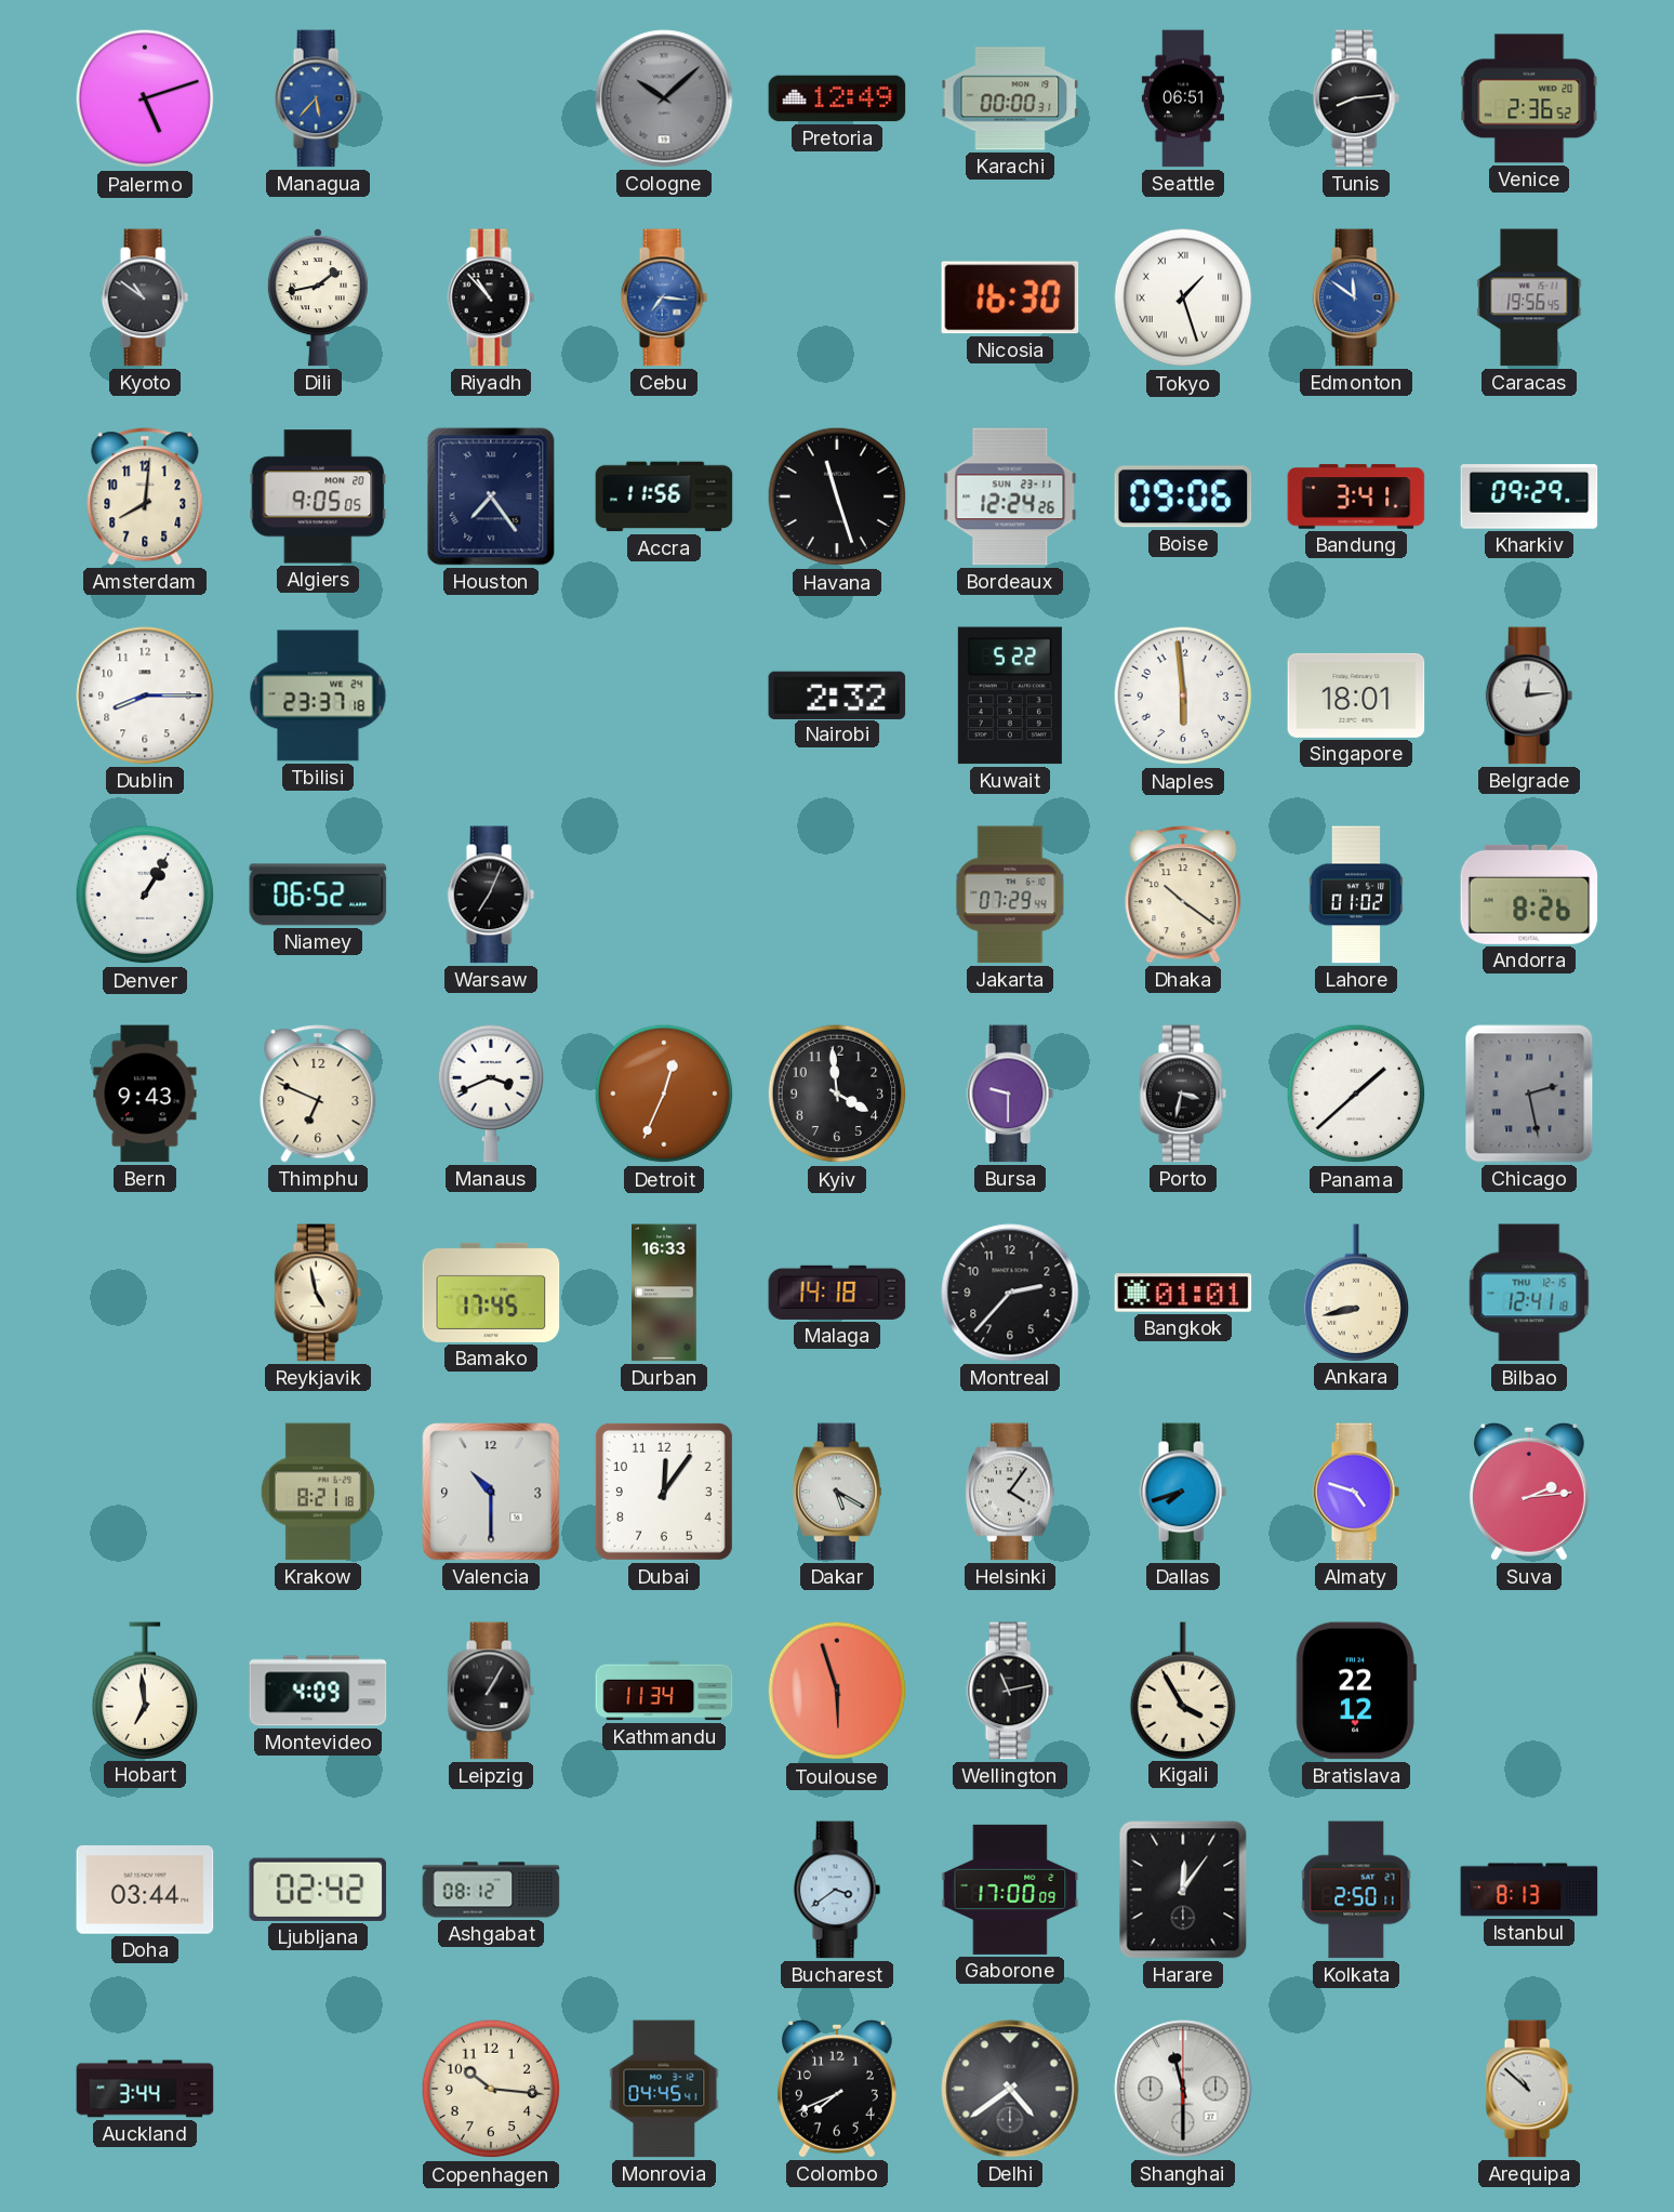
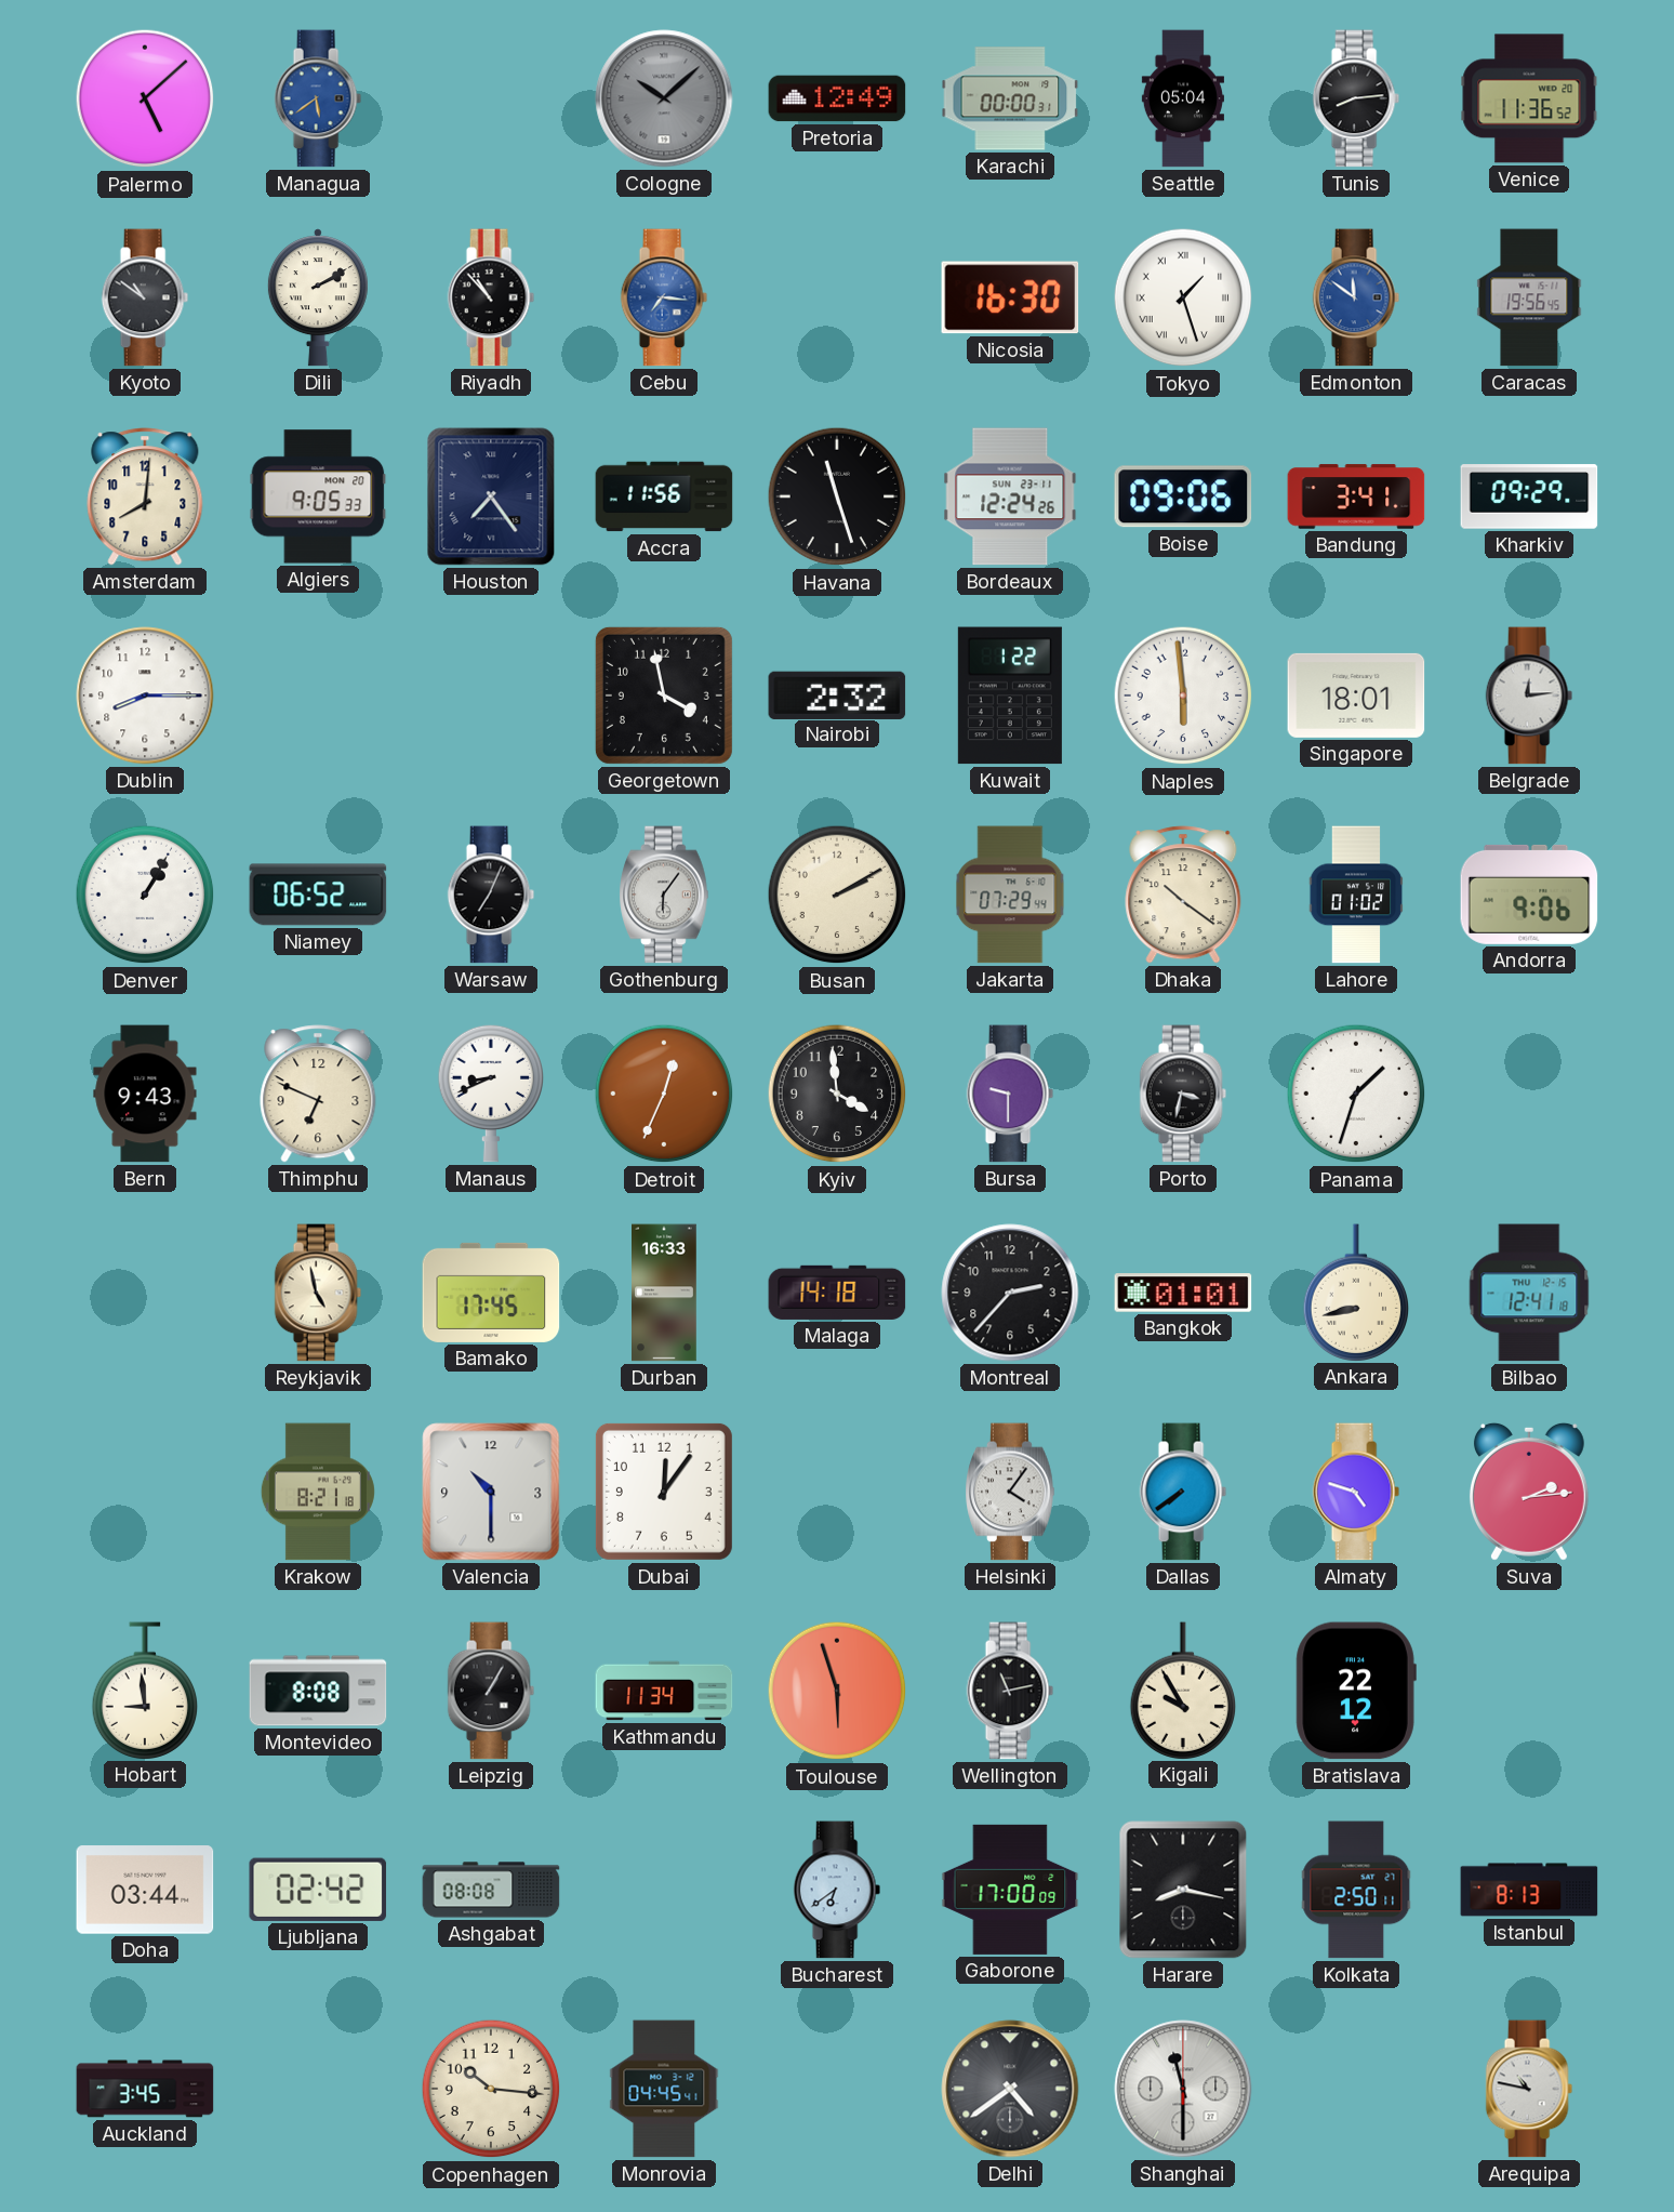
Palermo: 5:12 -> 5:08 (145, 98)
Managua: 5:37 -> 5:39 (318, 98)
Seattle: 06:51 -> 05:04 (1183, 98)
Venice: 2:36 -> 11:36 (1529, 98)
Dili: 1:43 -> 2:10 (318, 297)
Algiers: 9:05:05 -> 9:05:33 (318, 496)
Tbilisi: 23:37 -> none (318, 696)
Georgetown: none -> 3:58 (664, 696)
Kuwait: 5:22 -> 1:22 (1010, 696)
Gothenburg: none -> 6:06 (664, 895)
Busan: none -> 2:10 (837, 895)
Andorra: 8:26 -> 9:06 (1529, 895)
Manaus: 3:41 -> 8:41 (491, 1094)
Panama: 1:38 -> 1:33 (1356, 1094)
Chicago: 2:28 -> none (1529, 1094)
Dakar: 5:20 -> none (837, 1492)
Dallas: 7:42 -> 7:39 (1183, 1492)
Hobart: 6:59 -> 8:59 (145, 1691)
Montevideo: 4:09 -> 8:08 (318, 1691)
Kigali: 3:55 -> 9:55 (1183, 1691)
Ashgabat: 08:12 -> 08:08 (491, 1890)
Bucharest: 3:39 -> 6:39 (837, 1890)
Harare: 12:06 -> 8:17 (1183, 1890)
Auckland: 3:44 -> 3:45 (145, 2089)
Colombo: 7:41 -> none (837, 2089)
Arequipa: 10:52 -> 10:47 (1529, 2089)
